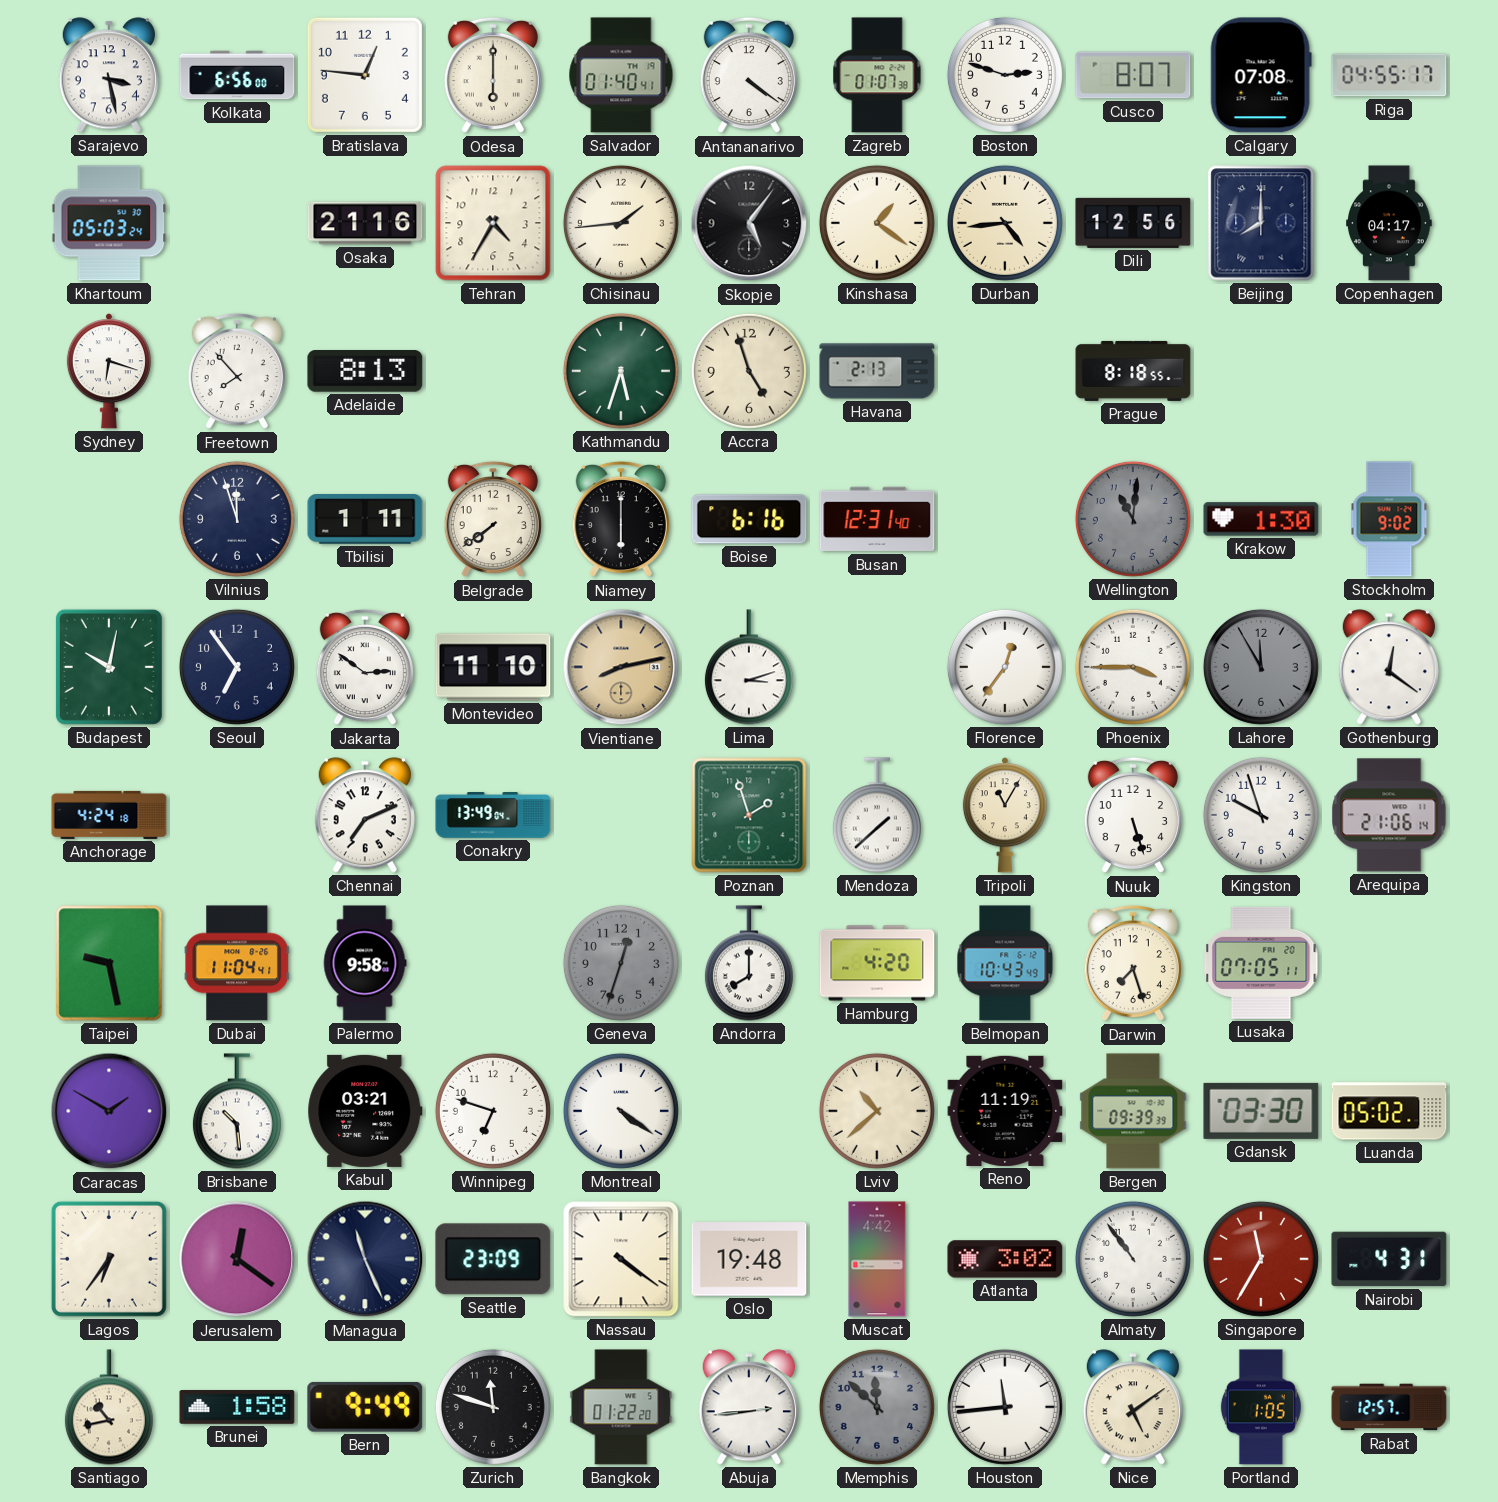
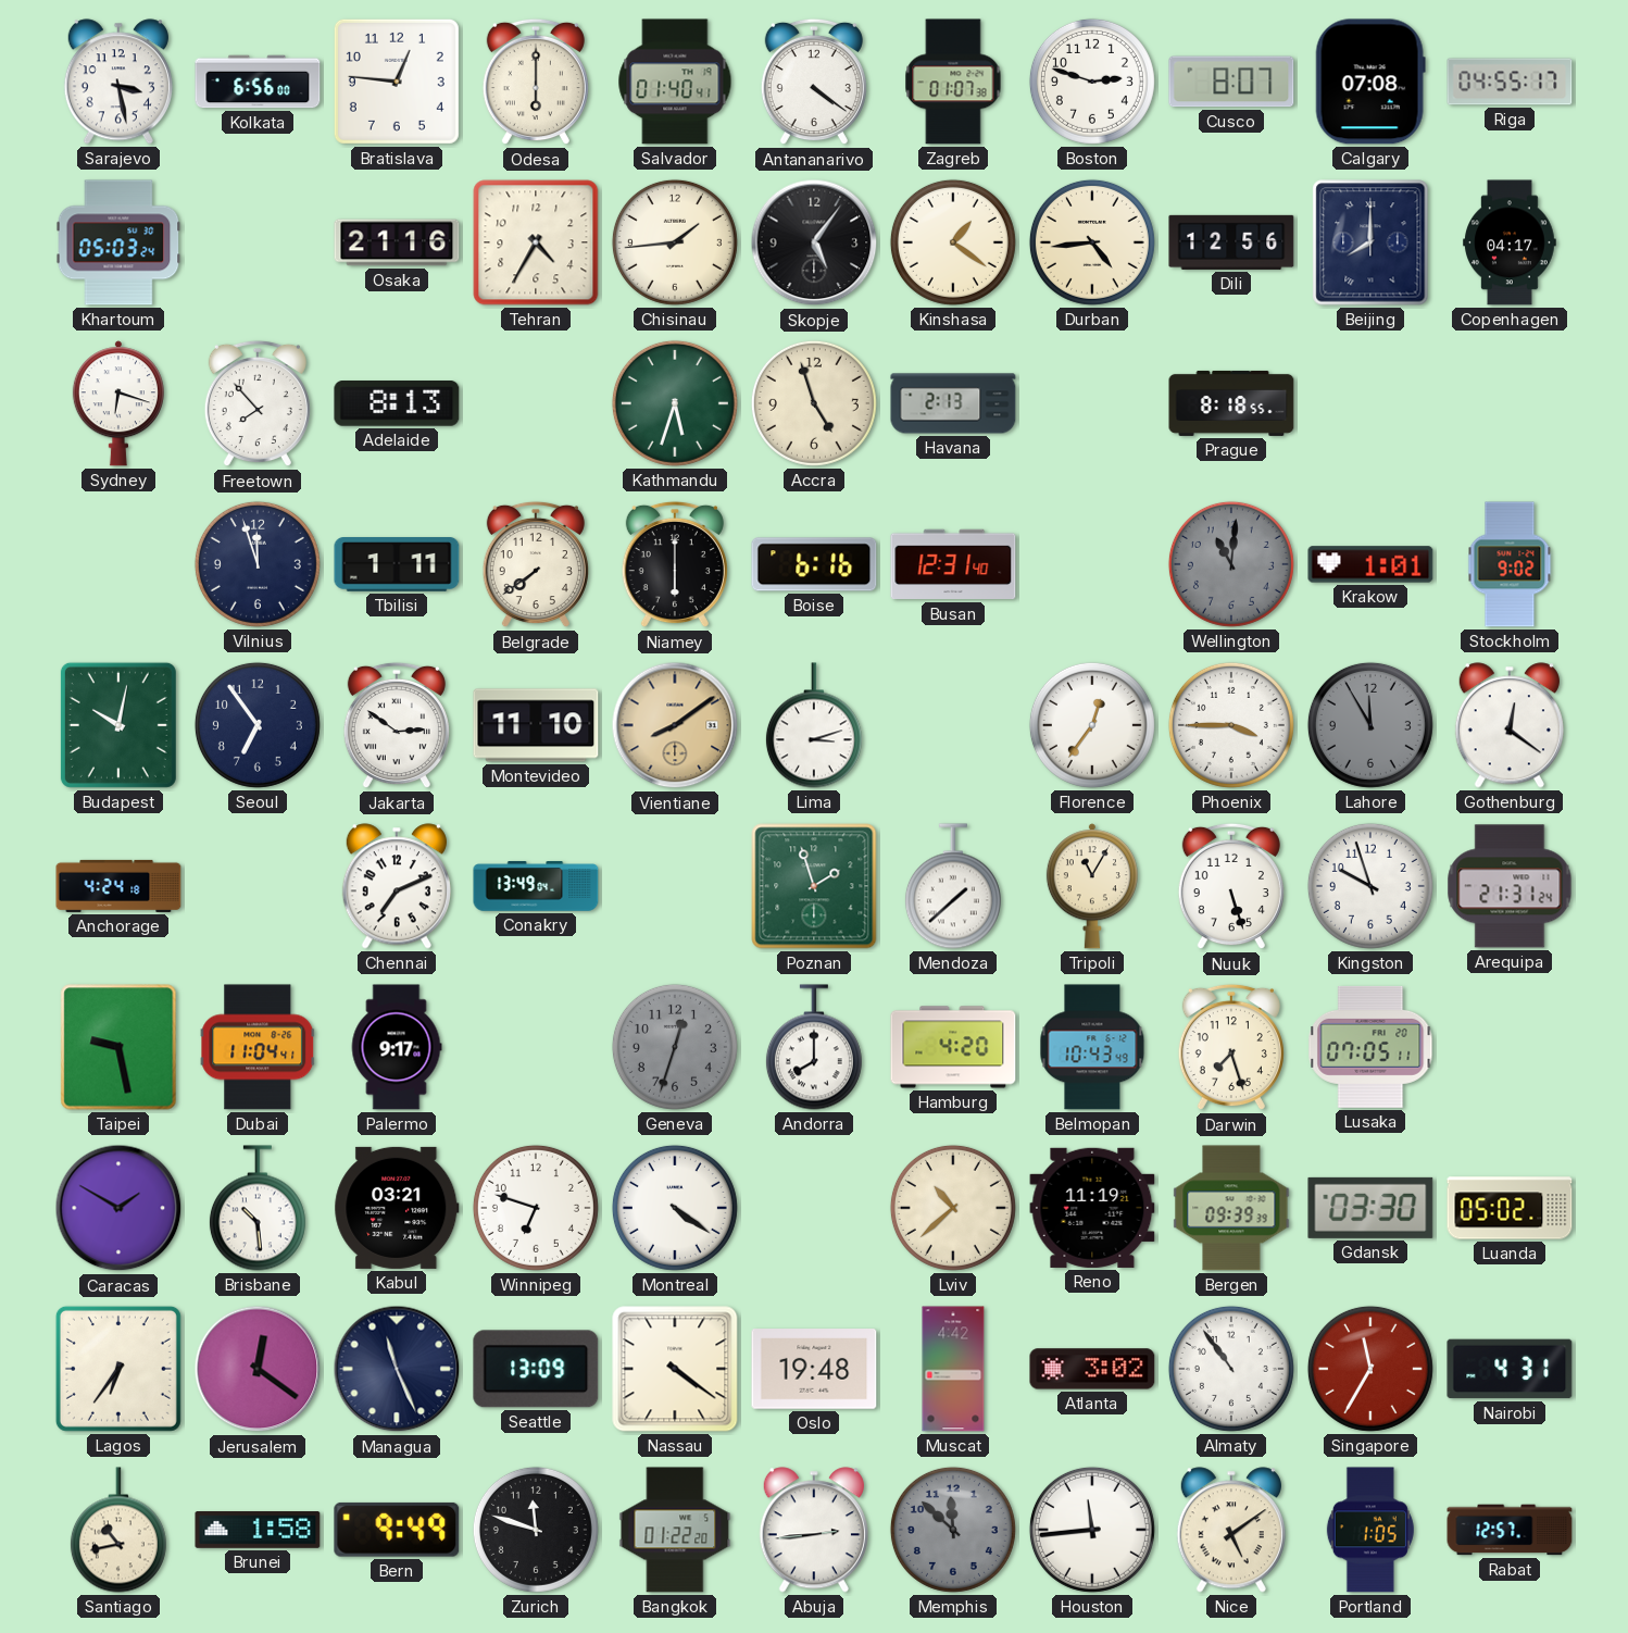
Krakow: 1:30 -> 1:01 (1370, 564)
Vientiane: 8:13 -> 8:09 (675, 725)
Arequipa: 21:06 -> 21:31 (1510, 886)
Palermo: 9:58 -> 9:17 (397, 1047)
Seattle: 23:09 -> 13:09 (536, 1369)
